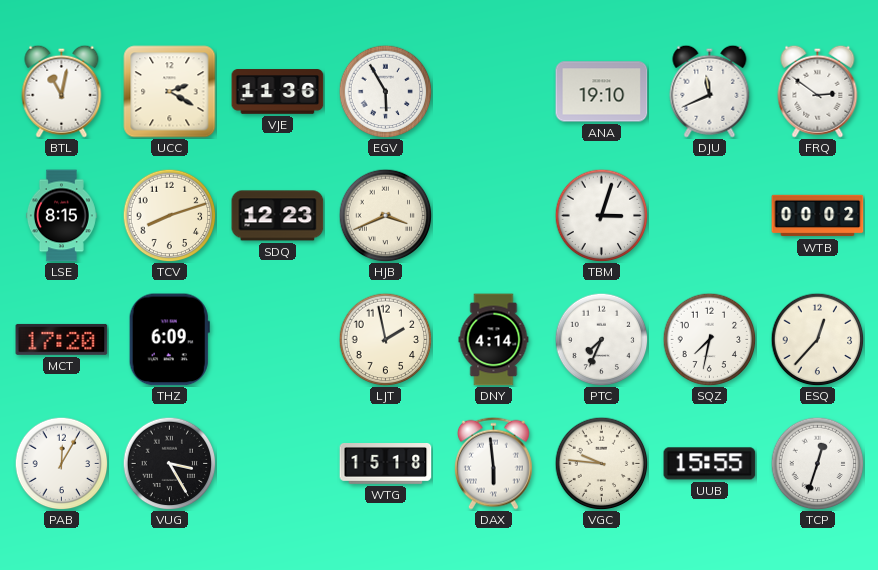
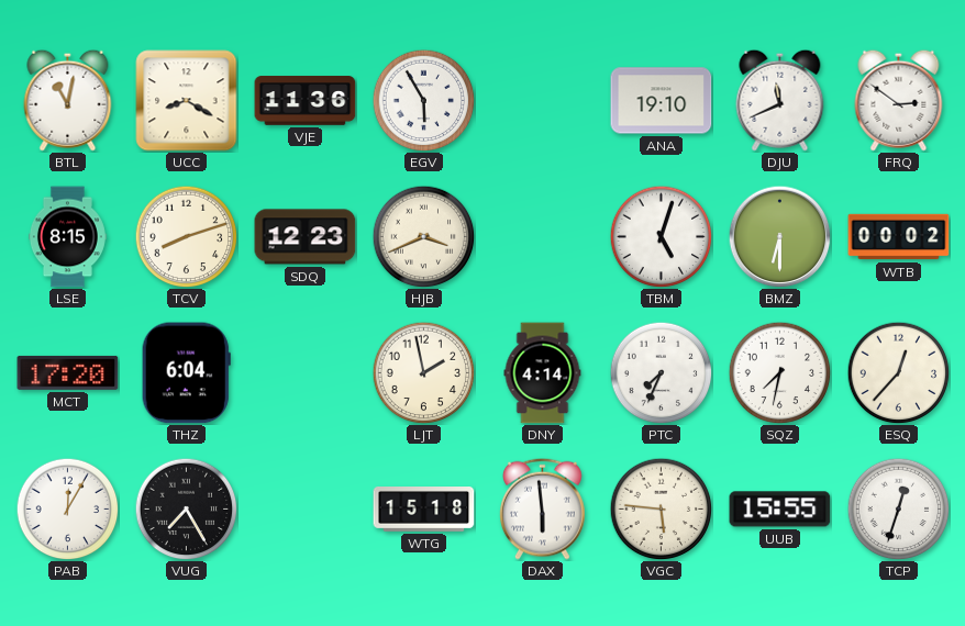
UCC: 2:20 -> 8:20 (187, 101)
TBM: 3:03 -> 5:03 (661, 236)
BMZ: none -> 6:30 (779, 236)
THZ: 6:09 -> 6:04 (186, 373)
VUG: 3:25 -> 7:25 (186, 508)
VGC: 9:46 -> 5:46 (661, 508)
